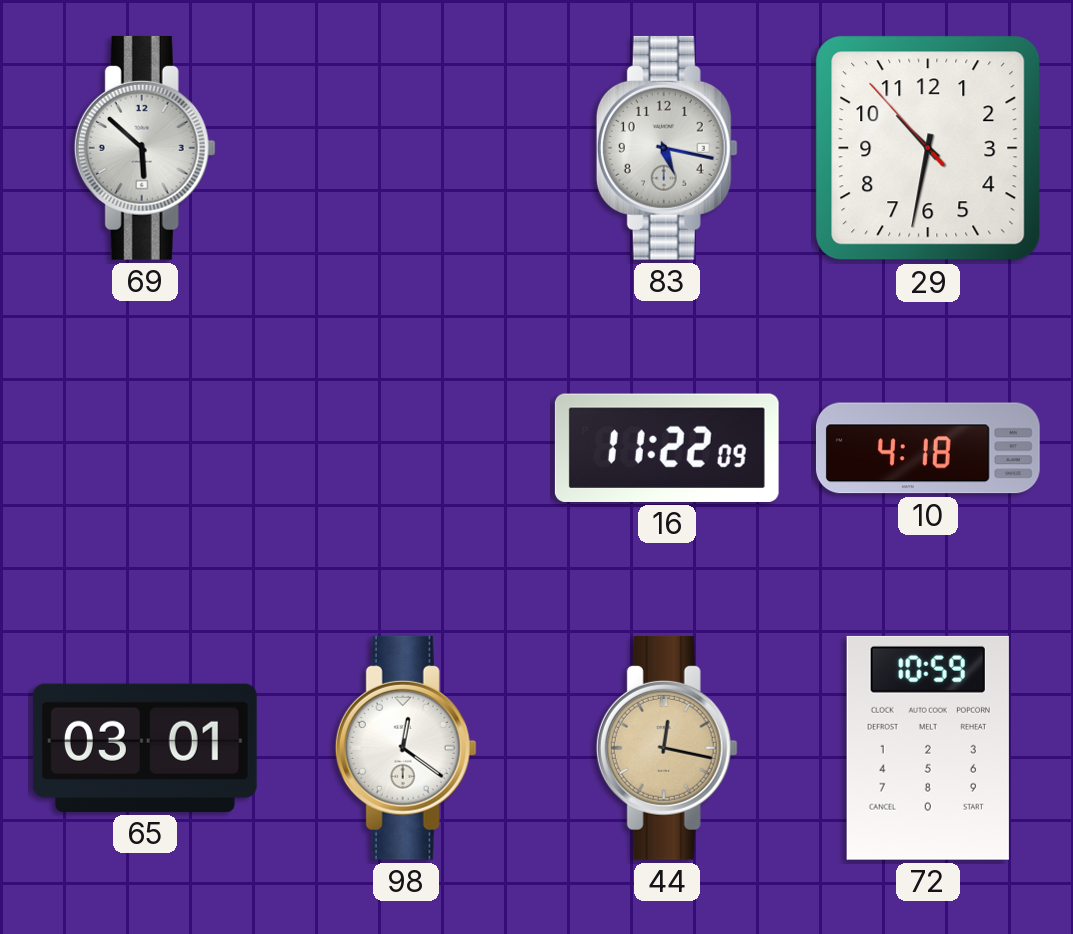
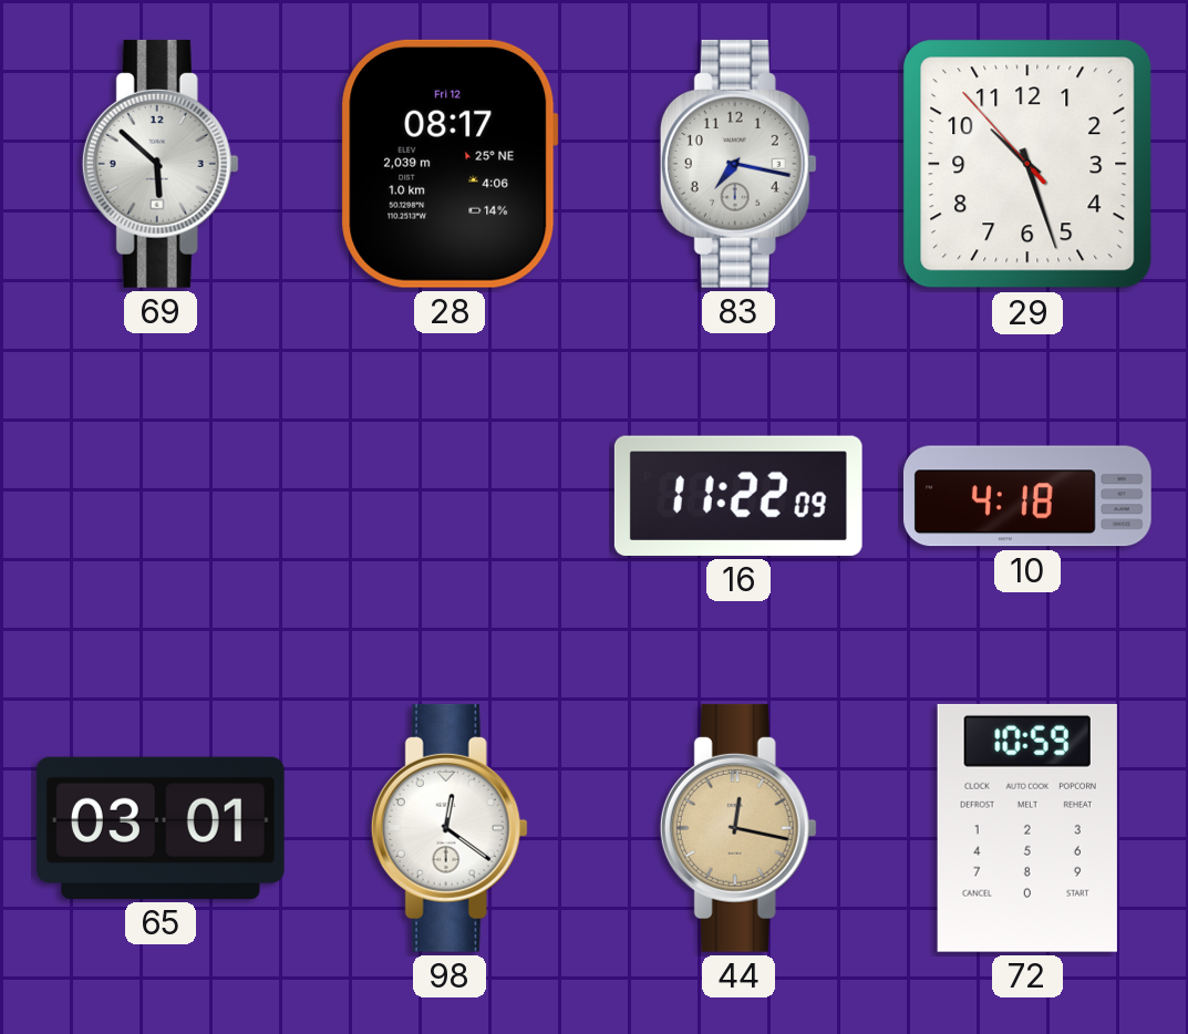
28: none -> 08:17 (450, 164)
83: 5:17 -> 7:17 (738, 164)
29: 10:31 -> 10:26 (1027, 164)
